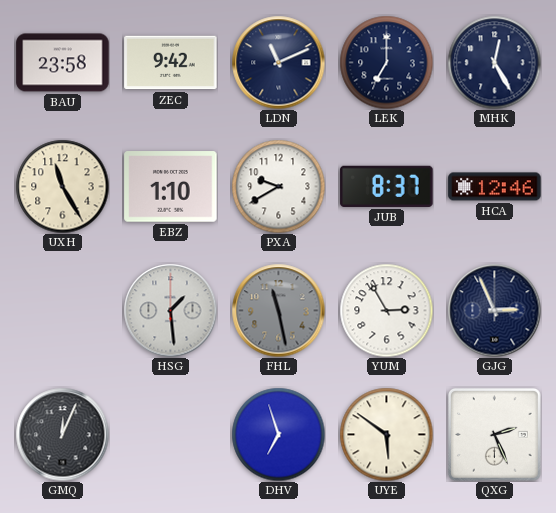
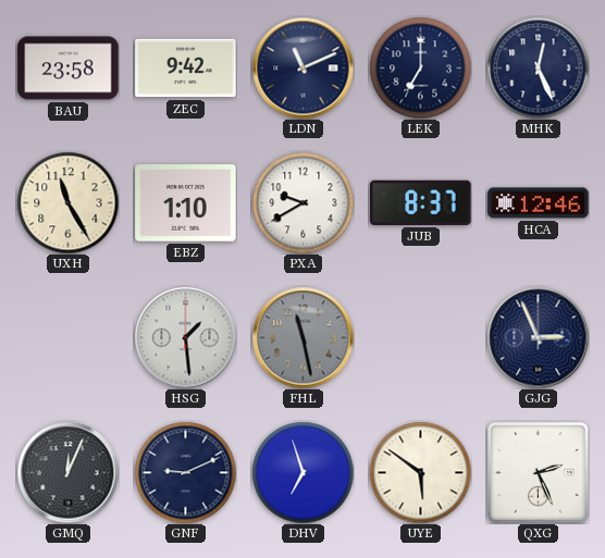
MHK: 12:25 -> 12:26 (538, 67)
YUM: 2:55 -> none (386, 310)
GNF: none -> 9:11 (185, 472)
